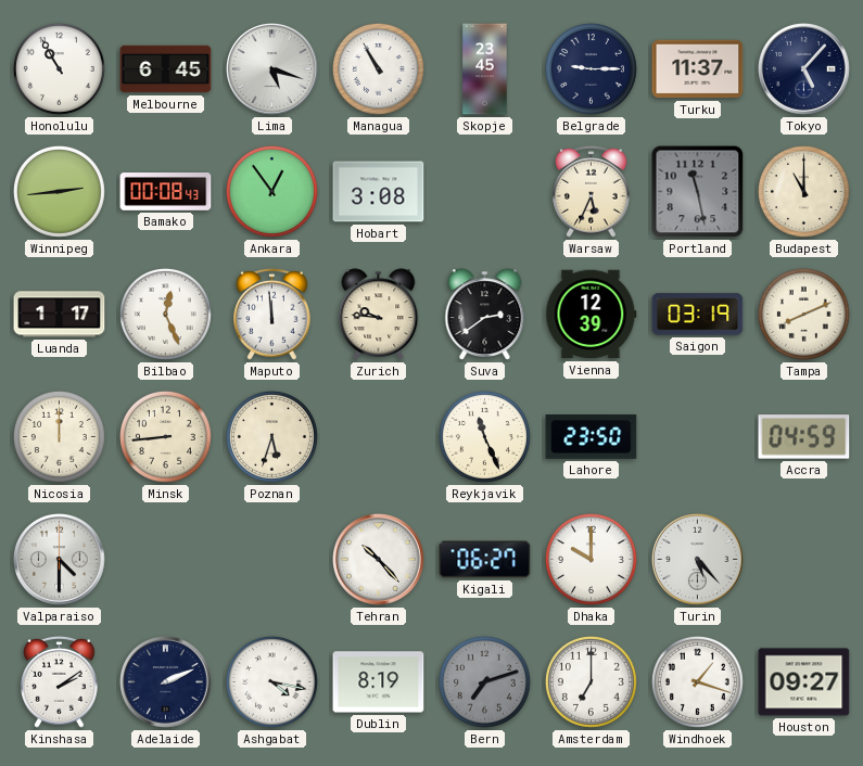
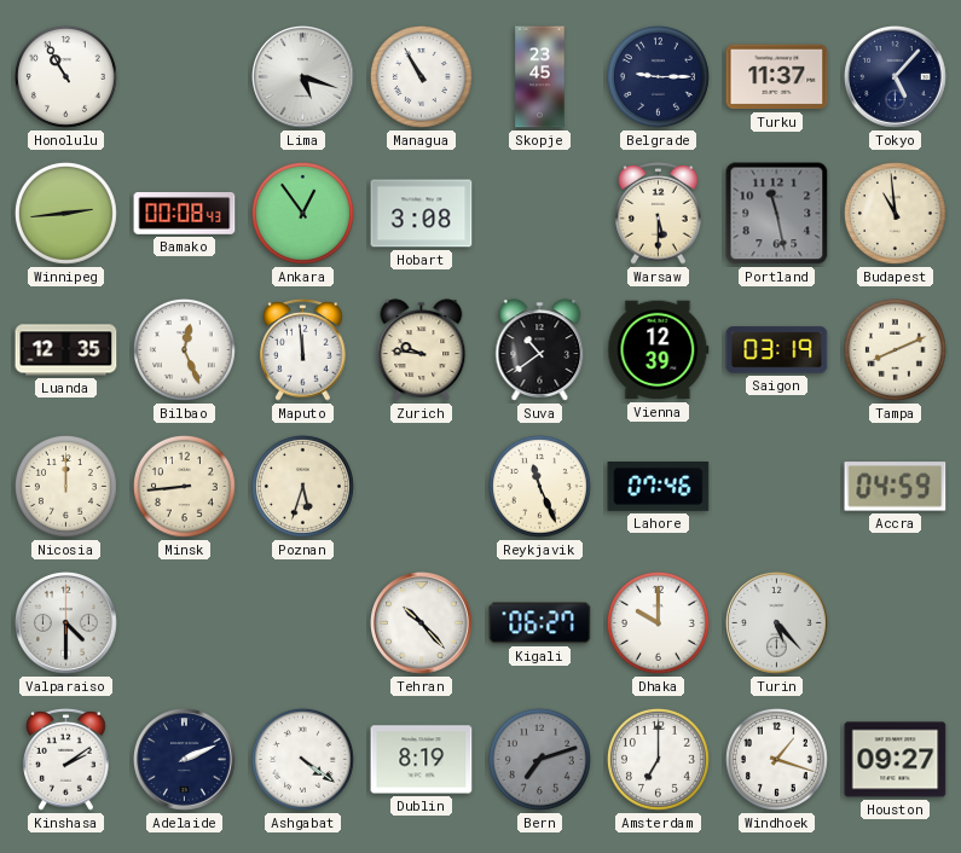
Melbourne: 6:45 -> none (166, 69)
Warsaw: 5:34 -> 5:30 (659, 213)
Budapest: 11:00 -> 10:59 (895, 213)
Luanda: 1:17 -> 12:35 (66, 350)
Suva: 2:39 -> 10:39 (540, 350)
Lahore: 23:50 -> 07:46 (659, 487)
Ashgabat: 4:17 -> 4:21 (302, 759)
